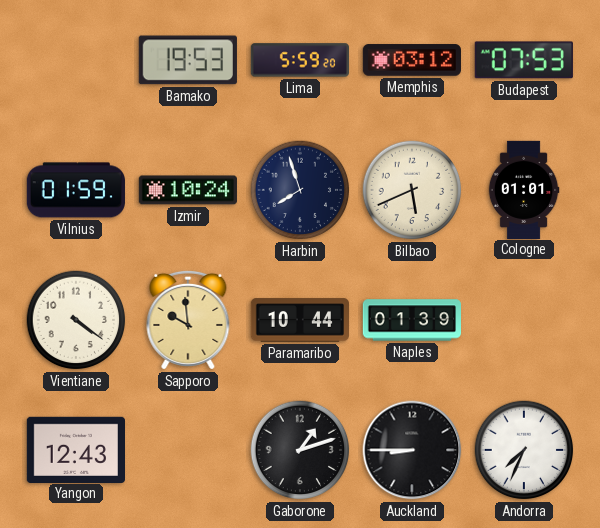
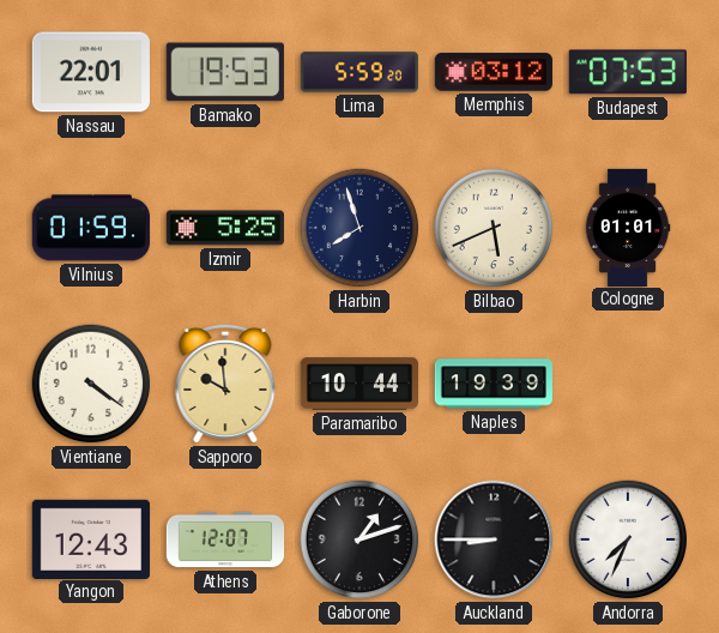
Nassau: none -> 22:01 (90, 72)
Izmir: 10:24 -> 5:25 (224, 228)
Naples: 01:39 -> 19:39 (493, 384)
Athens: none -> 12:07 (225, 539)
